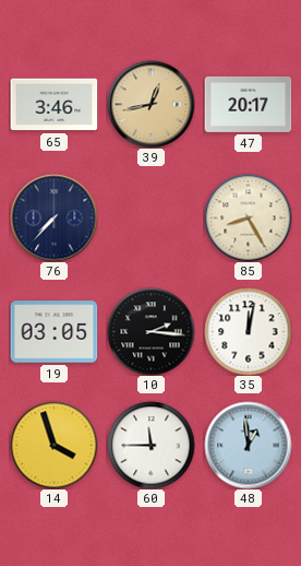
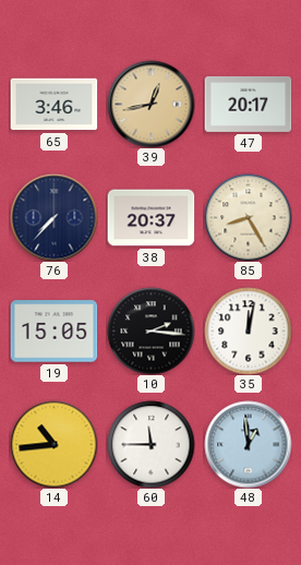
38: none -> 20:37 (150, 218)
19: 03:05 -> 15:05 (53, 332)
14: 3:57 -> 10:44 (53, 444)
